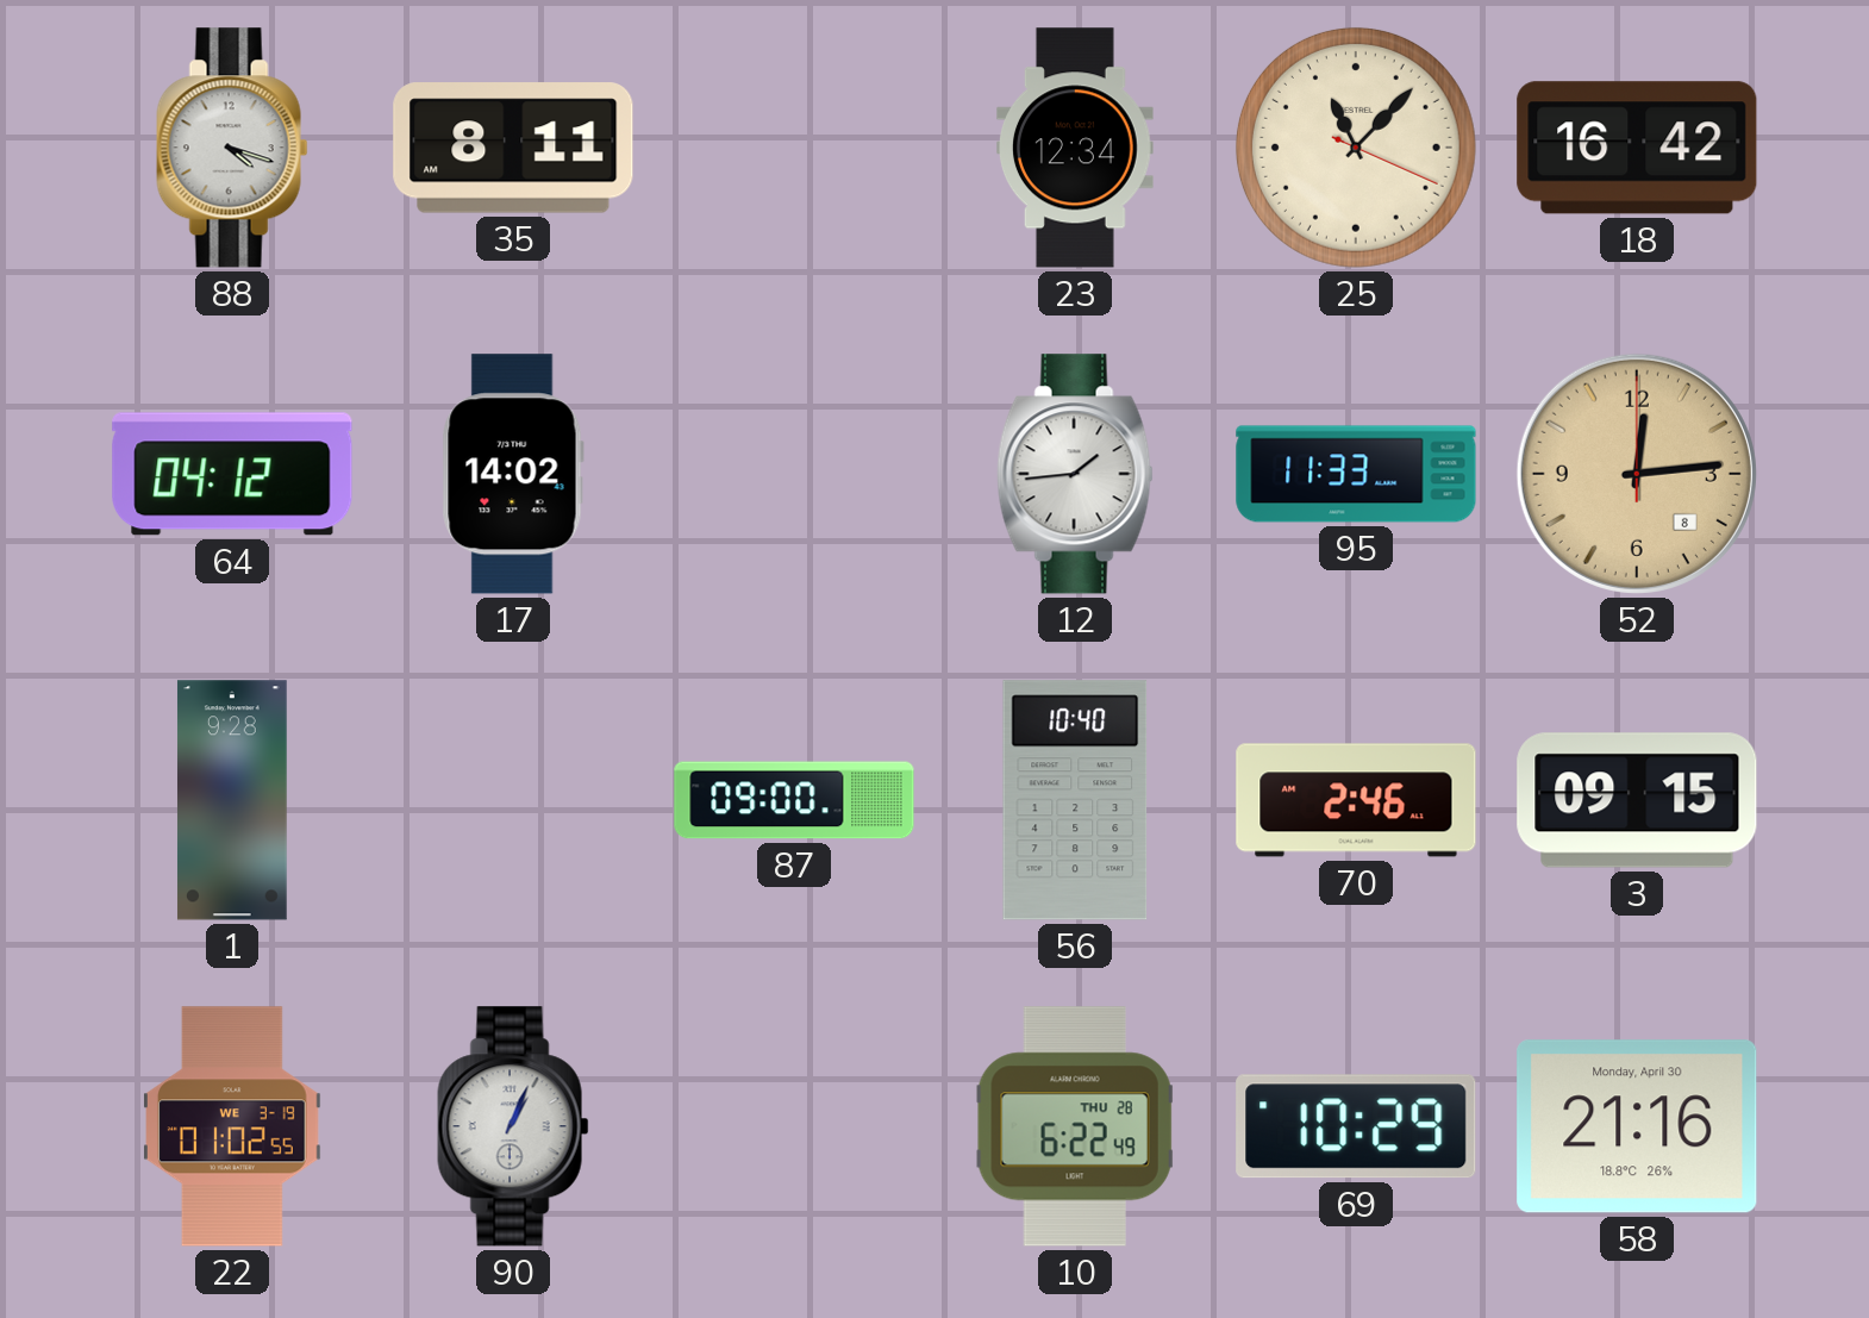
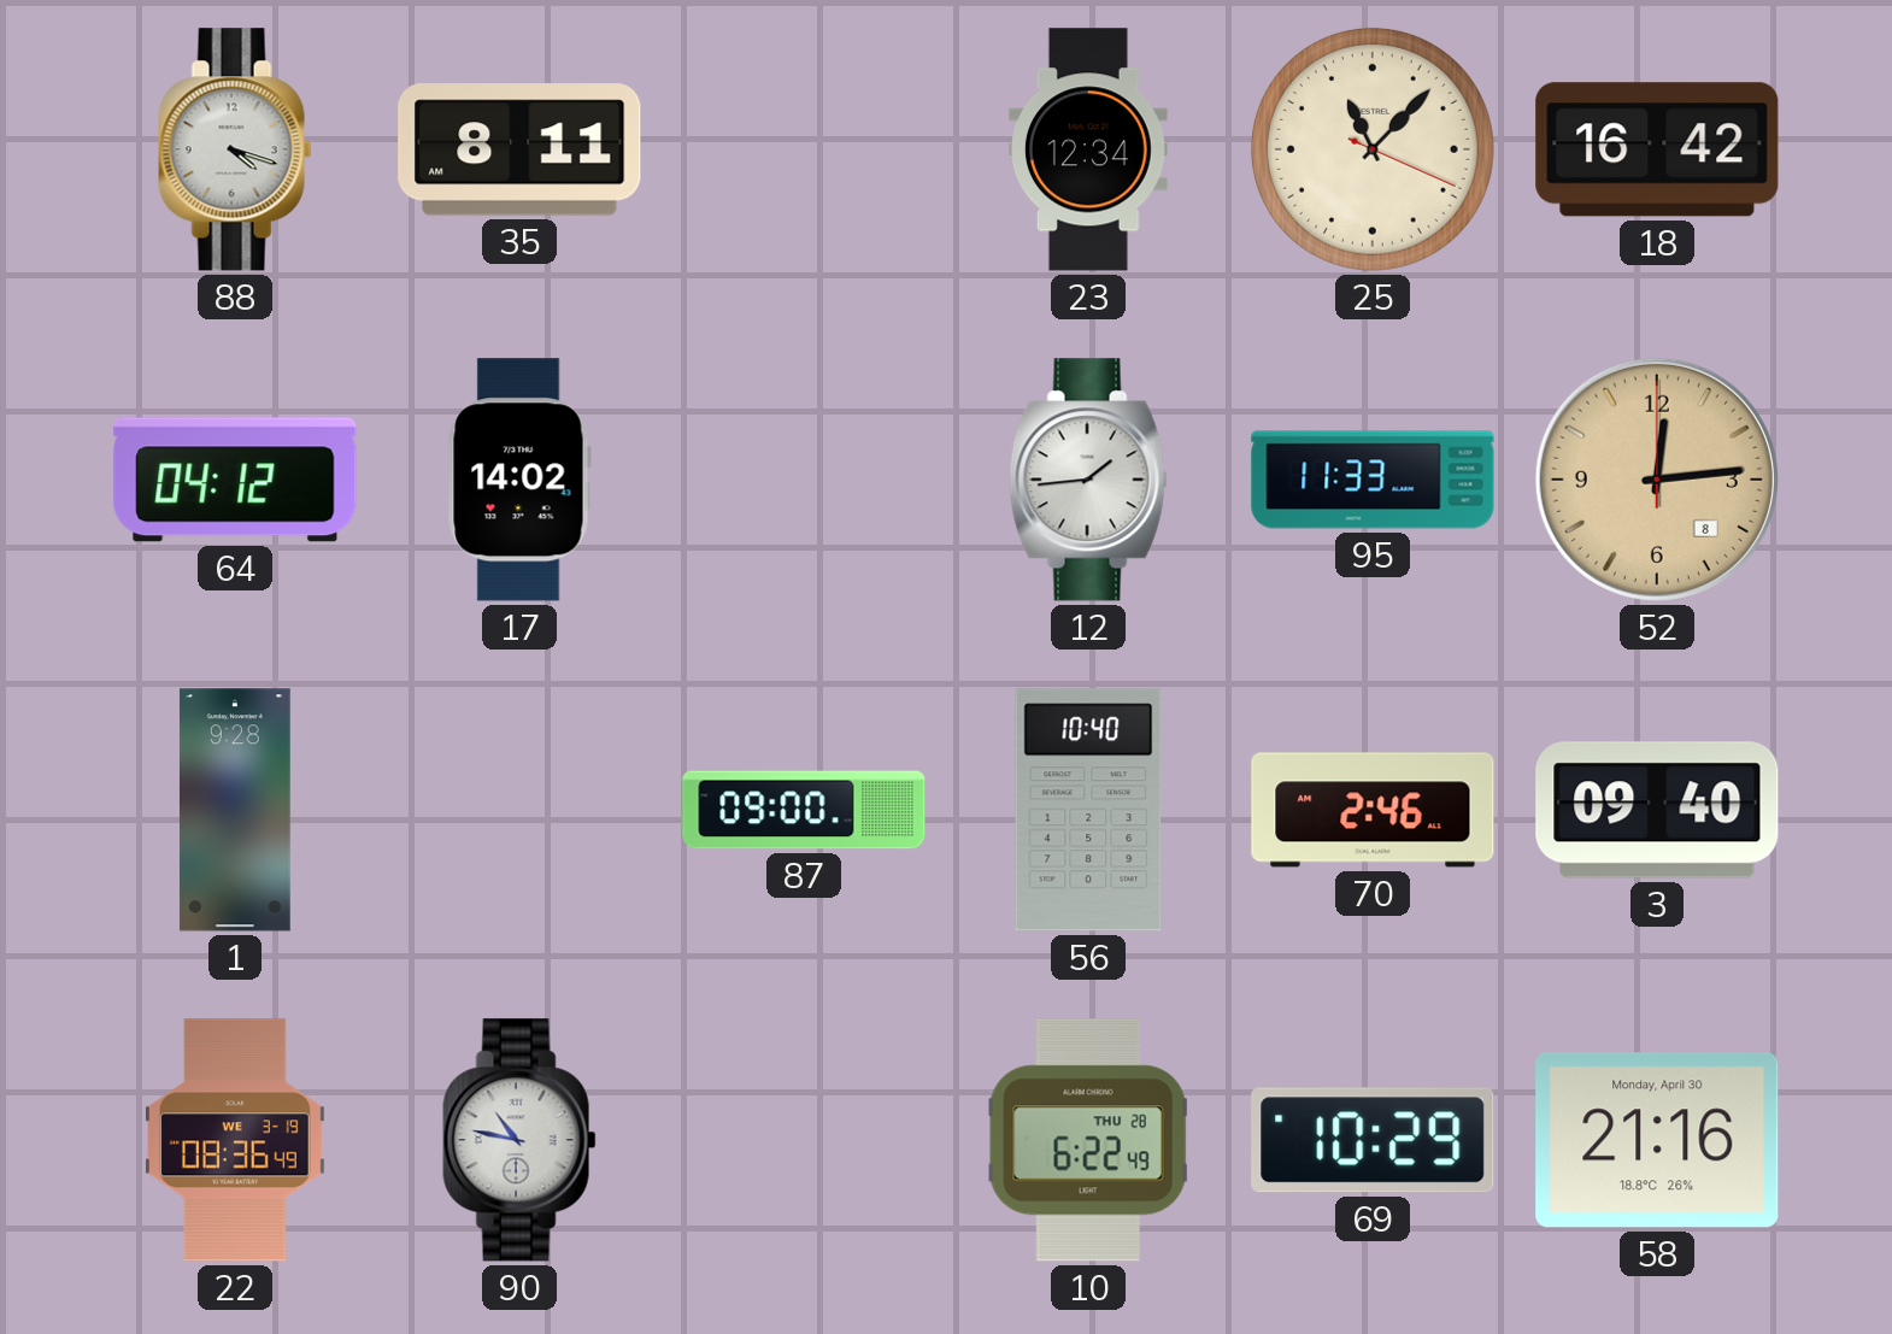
3: 09:15 -> 09:40 (1657, 810)
22: 01:02 -> 08:36 (236, 1140)
90: 1:04 -> 10:47 (519, 1140)
